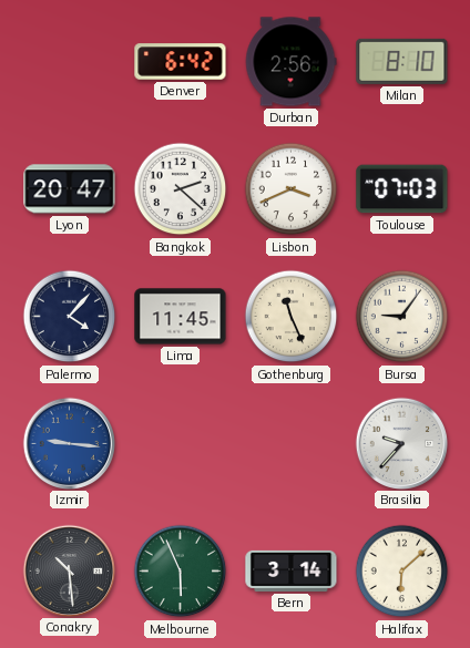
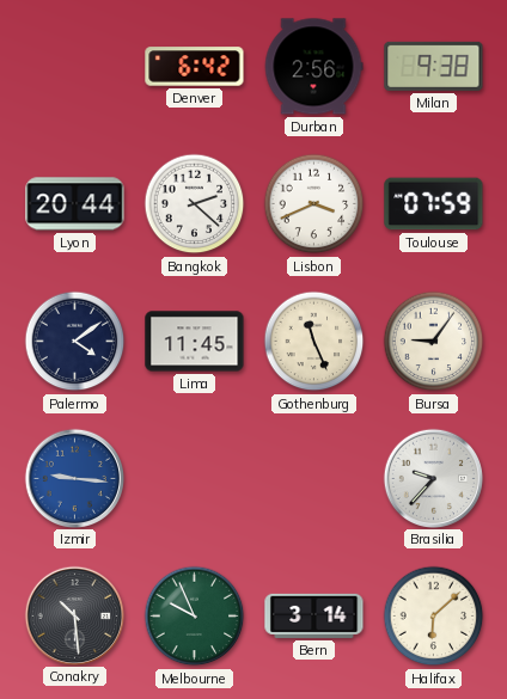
Milan: 8:10 -> 9:38 (434, 66)
Lyon: 20:47 -> 20:44 (75, 204)
Toulouse: 07:03 -> 07:59 (434, 204)
Palermo: 4:07 -> 4:09 (75, 342)
Melbourne: 5:56 -> 9:56 (195, 617)
